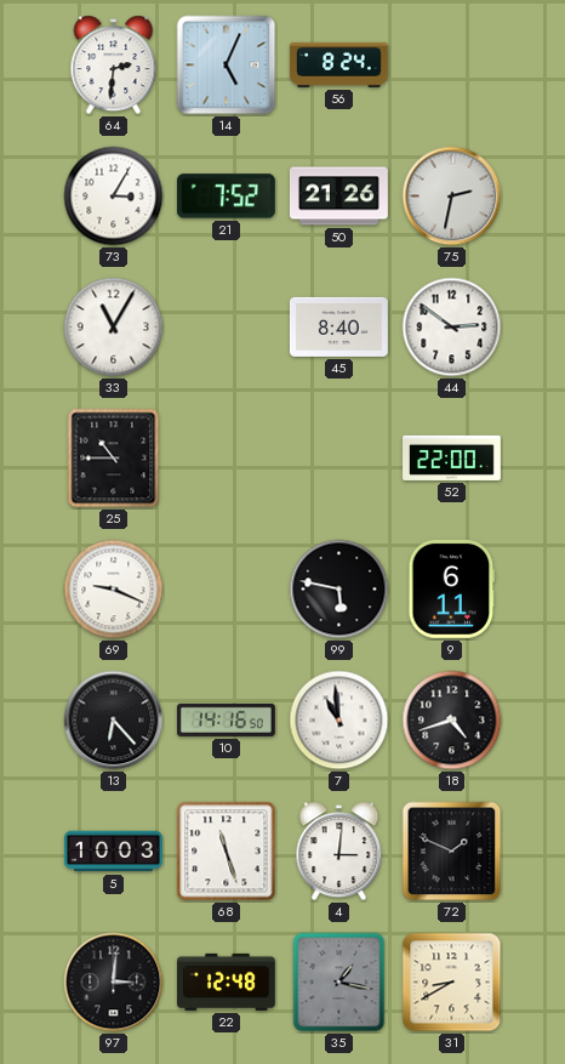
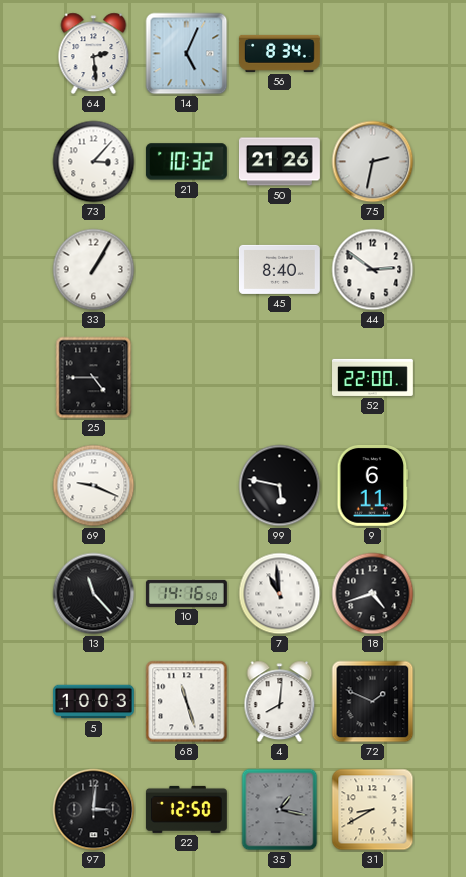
64: 2:31 -> 2:29 (94, 54)
56: 8:24 -> 8:34 (280, 53)
73: 3:05 -> 3:07 (94, 162)
21: 7:52 -> 10:32 (186, 162)
33: 11:05 -> 1:05 (94, 270)
25: 10:45 -> 4:45 (94, 378)
13: 6:23 -> 11:23 (94, 594)
4: 3:01 -> 8:01 (280, 702)
22: 12:48 -> 12:50 (186, 809)
